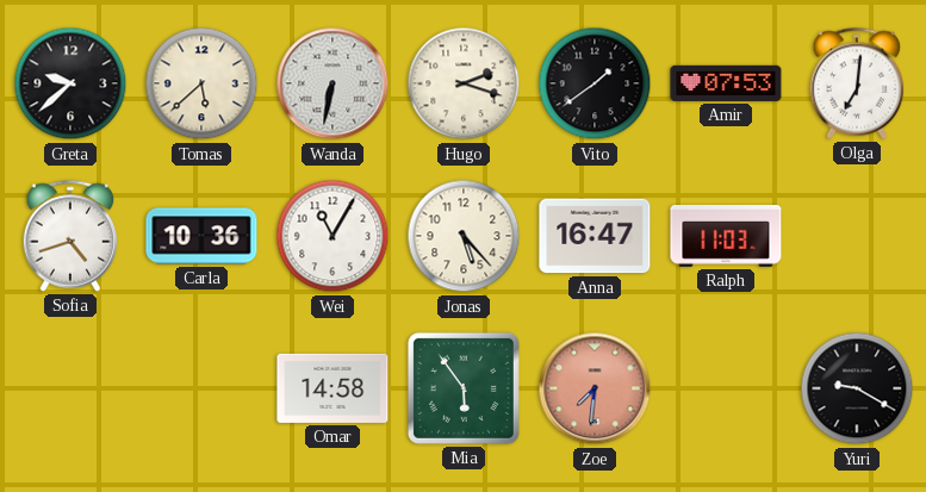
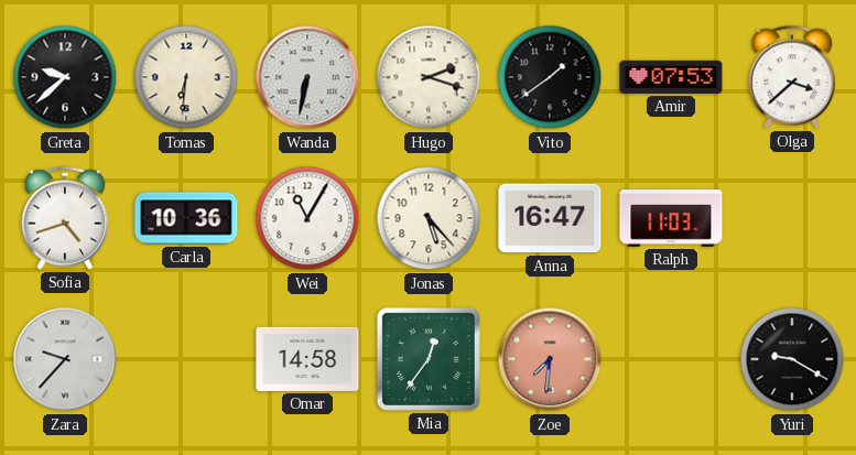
Tomas: 5:38 -> 6:31 (186, 77)
Olga: 7:01 -> 3:38 (792, 77)
Zara: none -> 9:37 (65, 359)
Mia: 5:54 -> 12:36 (429, 359)
